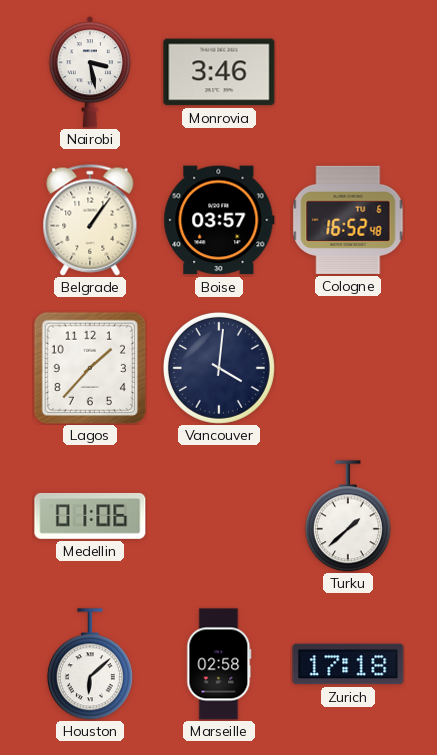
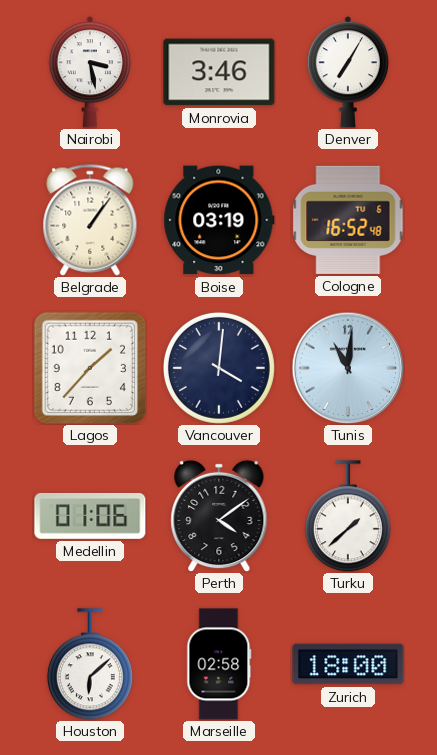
Denver: none -> 7:05 (347, 72)
Boise: 03:57 -> 03:19 (219, 220)
Tunis: none -> 11:01 (348, 368)
Perth: none -> 4:09 (219, 516)
Zurich: 17:18 -> 18:00 (348, 664)
